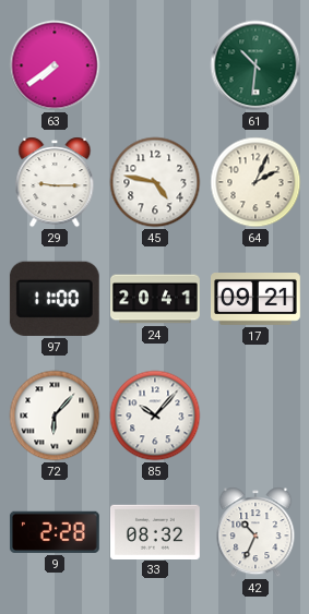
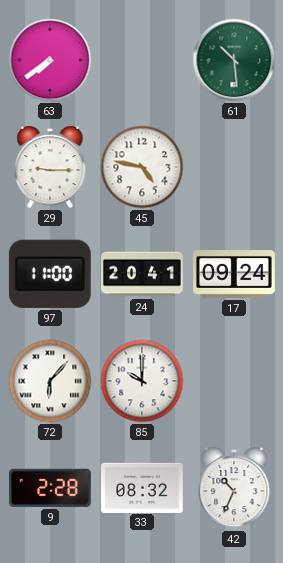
61: 10:31 -> 10:29 (234, 60)
64: 2:04 -> none (255, 182)
17: 09:21 -> 09:24 (235, 275)
85: 10:07 -> 10:00 (142, 381)
